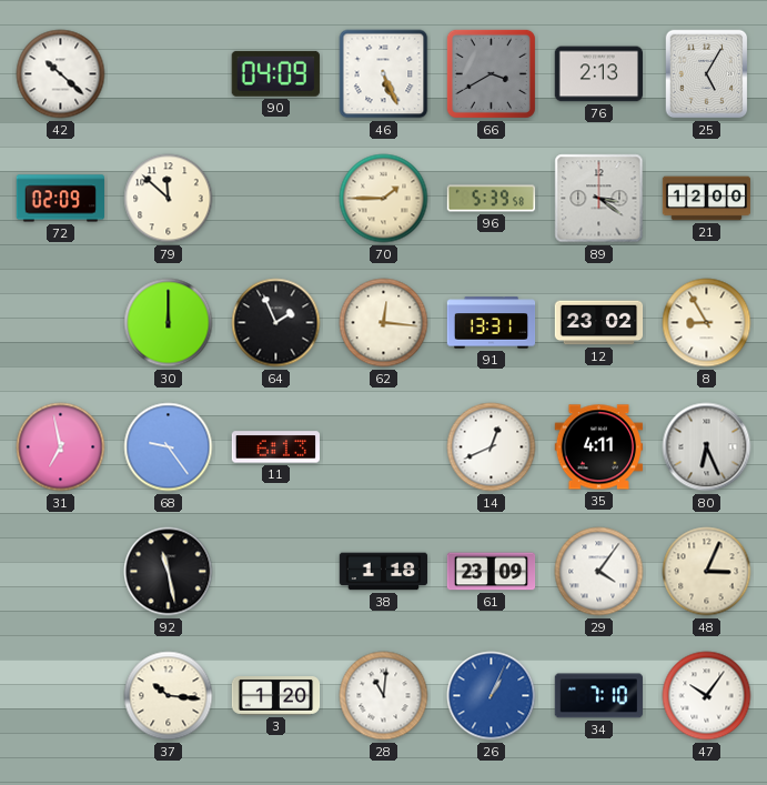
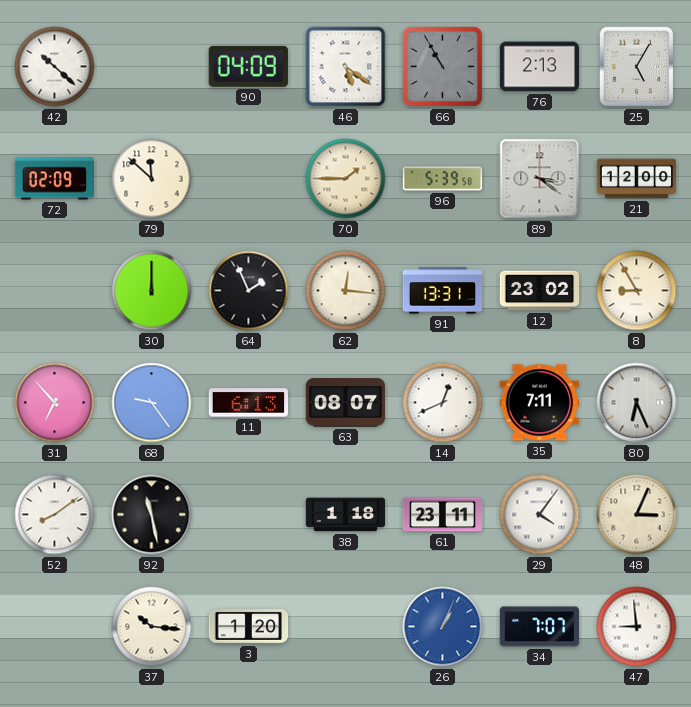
46: 5:26 -> 5:21 (346, 67)
66: 3:40 -> 10:55 (442, 66)
31: 6:58 -> 6:53 (55, 403)
63: none -> 08:07 (345, 403)
35: 4:11 -> 7:11 (539, 403)
52: none -> 8:09 (55, 515)
61: 23:09 -> 23:11 (443, 515)
28: 11:01 -> none (384, 696)
34: 7:10 -> 7:07 (539, 627)
47: 10:06 -> 8:59 (637, 627)
